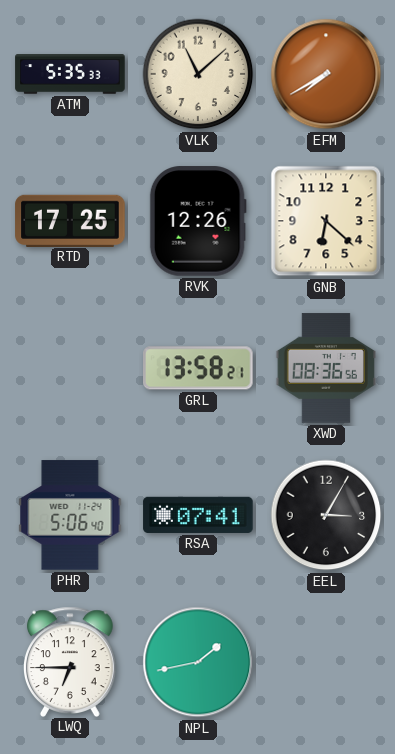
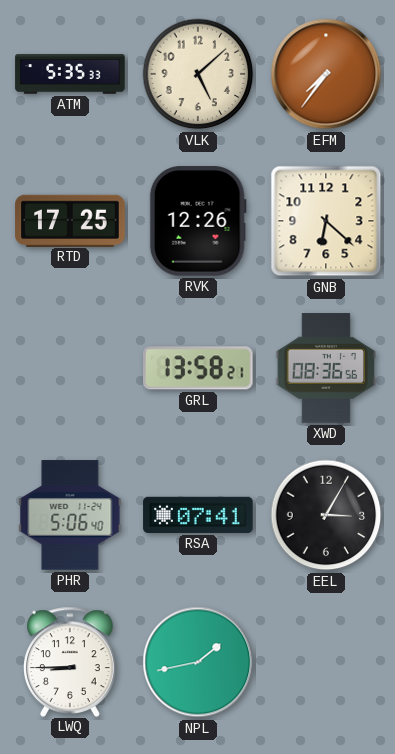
VLK: 11:08 -> 5:08 (198, 74)
EFM: 7:40 -> 7:36 (326, 74)
LWQ: 6:45 -> 8:45 (70, 661)
